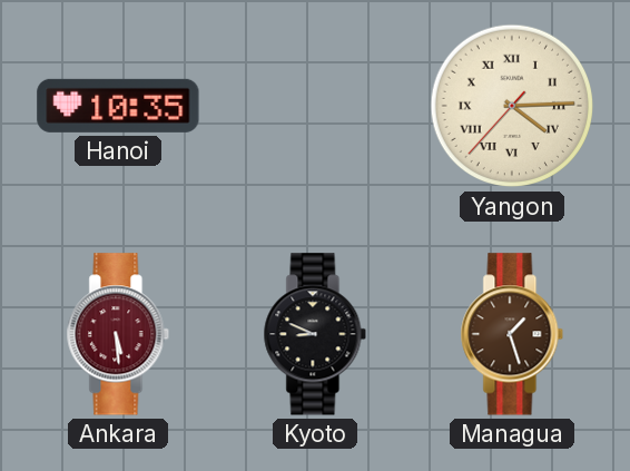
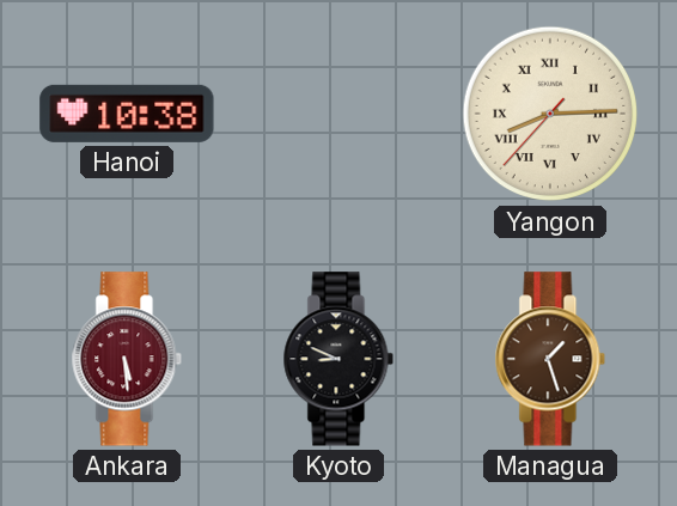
Hanoi: 10:35 -> 10:38 (127, 114)
Yangon: 4:14 -> 8:14 (550, 114)
